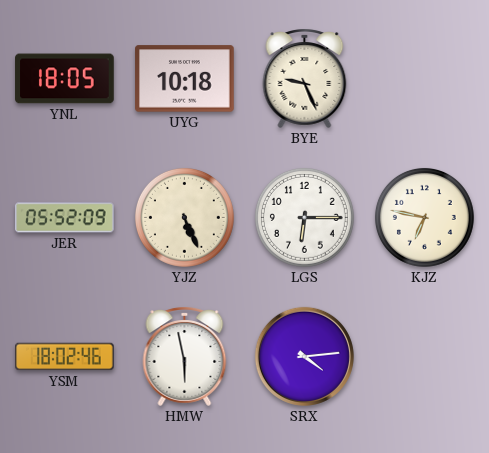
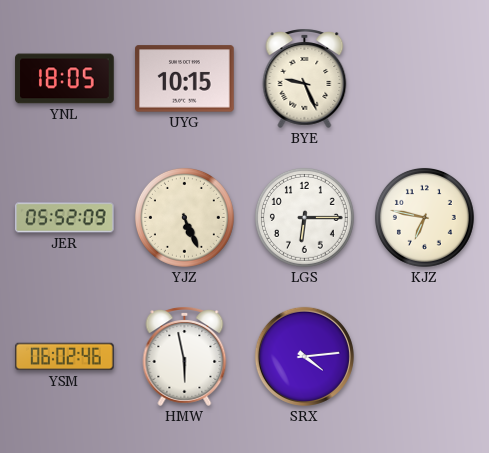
UYG: 10:18 -> 10:15 (185, 79)
YSM: 18:02 -> 06:02 (65, 357)
